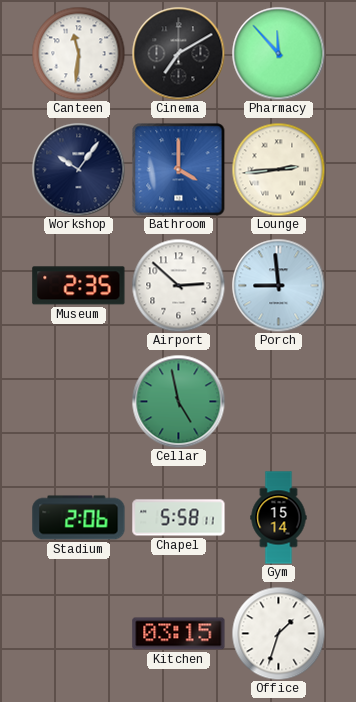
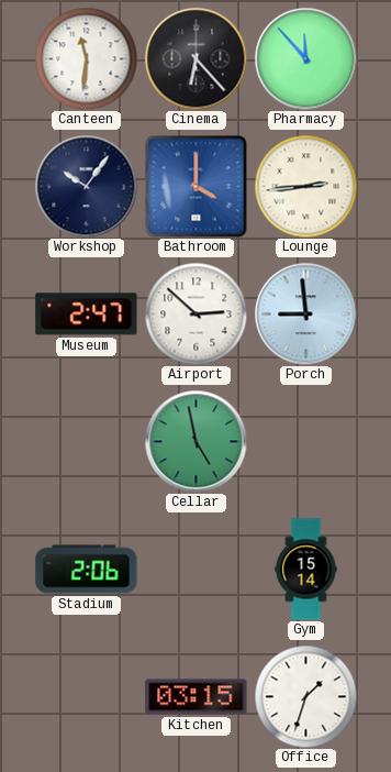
Cinema: 7:10 -> 6:23 (195, 58)
Museum: 2:35 -> 2:47 (87, 315)
Chapel: 5:58 -> none (179, 518)
